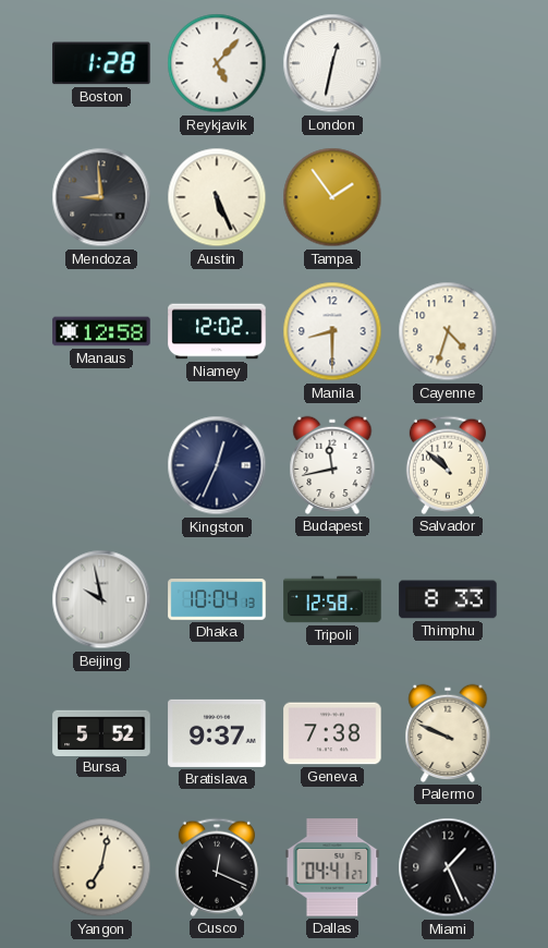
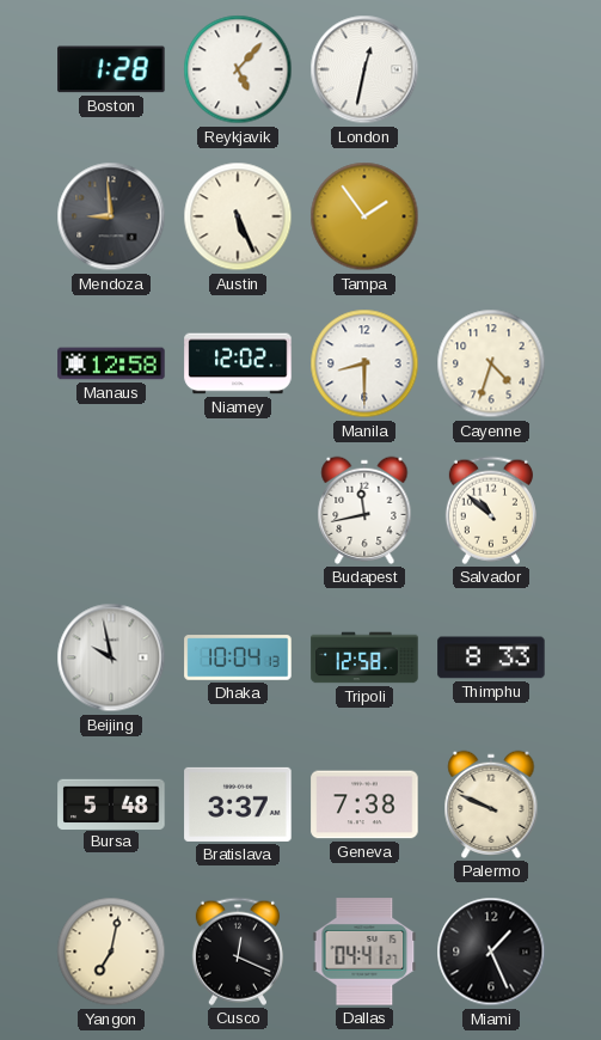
Kingston: 12:34 -> none (217, 465)
Bursa: 5:52 -> 5:48 (111, 803)
Bratislava: 9:37 -> 3:37 (238, 805)
